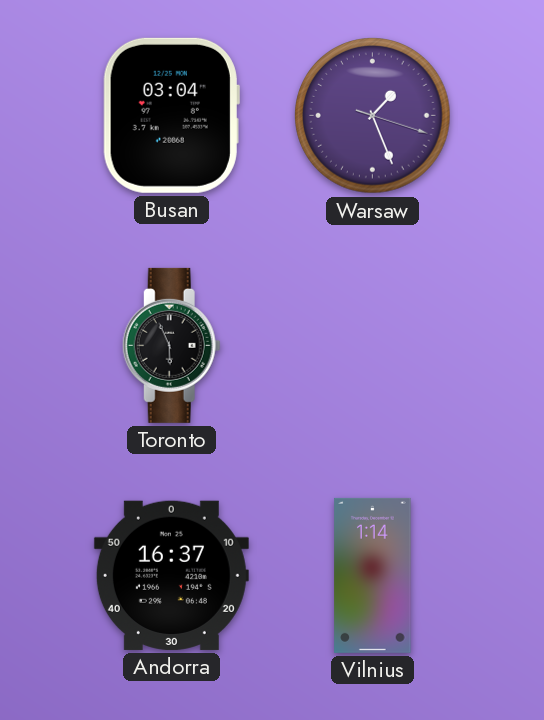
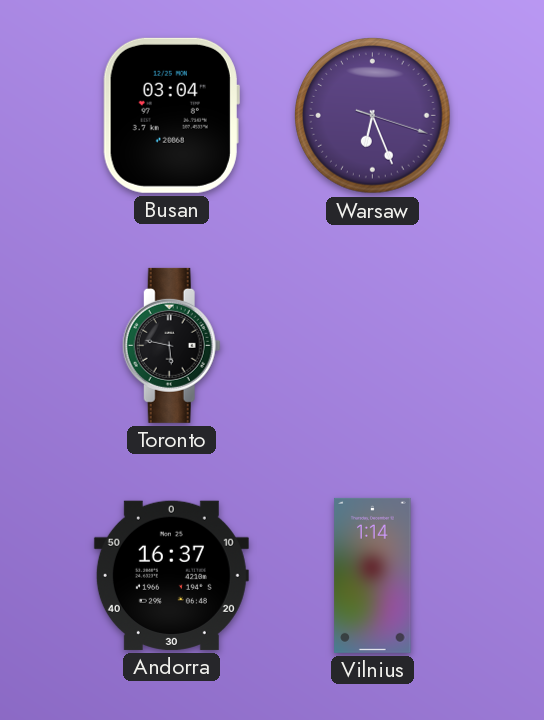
Warsaw: 1:26 -> 6:26 (373, 116)
Toronto: 5:56 -> 5:47 (171, 345)
